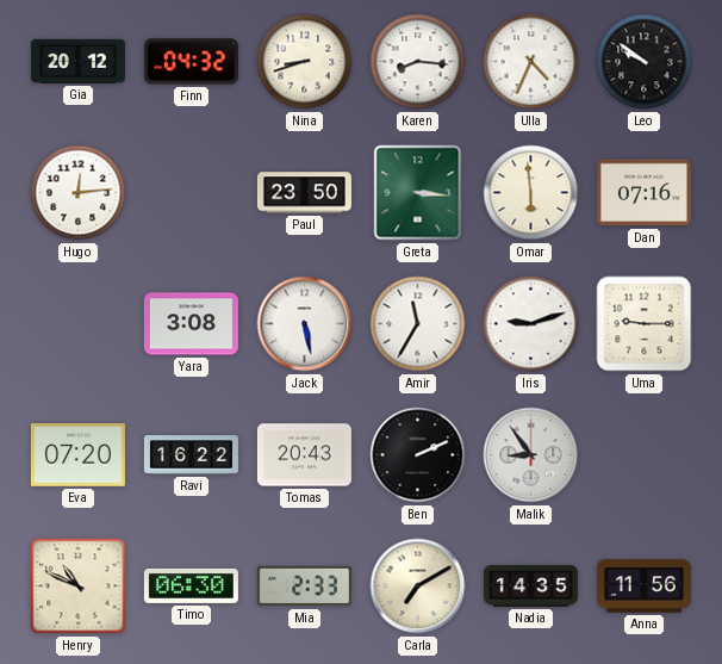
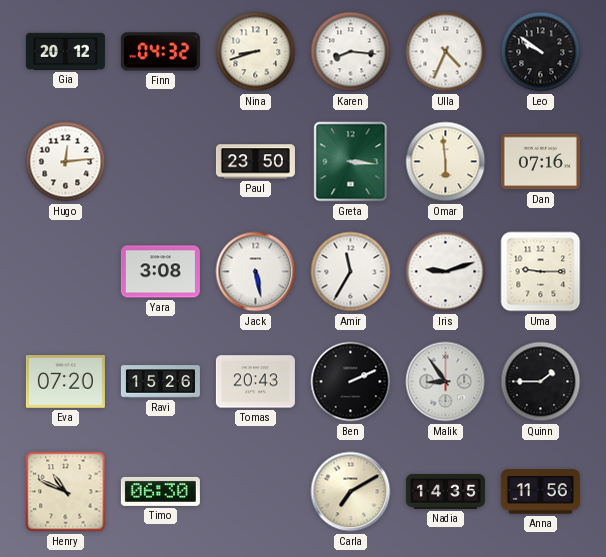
Ravi: 16:22 -> 15:26 (160, 382)
Quinn: none -> 1:45 (541, 382)
Mia: 2:33 -> none (304, 587)
